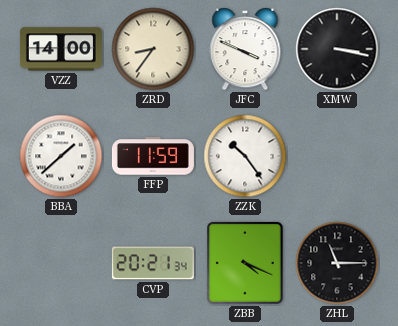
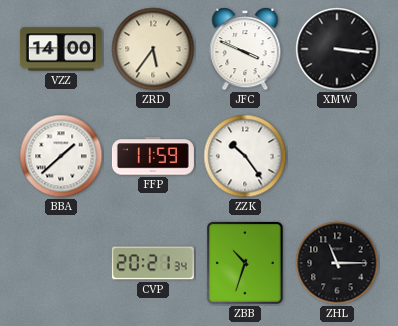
ZRD: 8:36 -> 5:36 (153, 49)
XMW: 3:17 -> 3:16 (337, 49)
ZBB: 4:19 -> 10:33 (245, 263)
